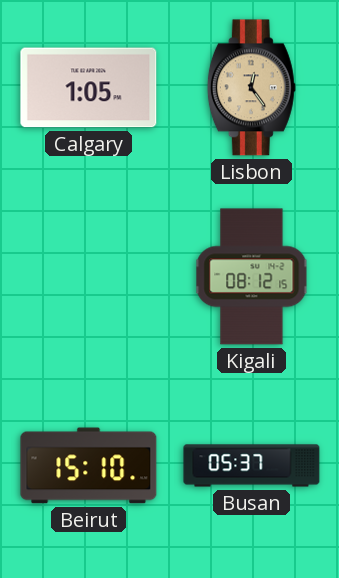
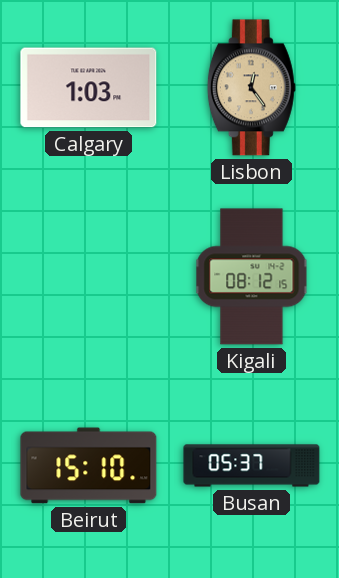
Calgary: 1:05 -> 1:03 (89, 88)
